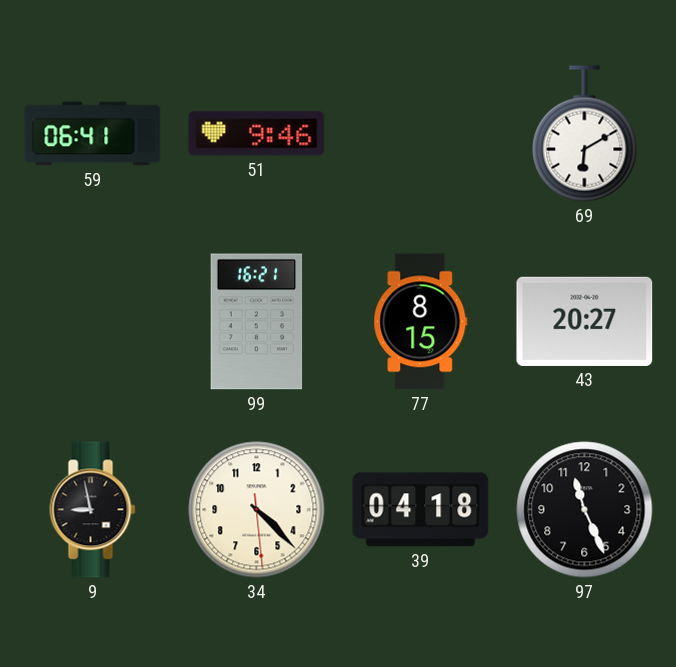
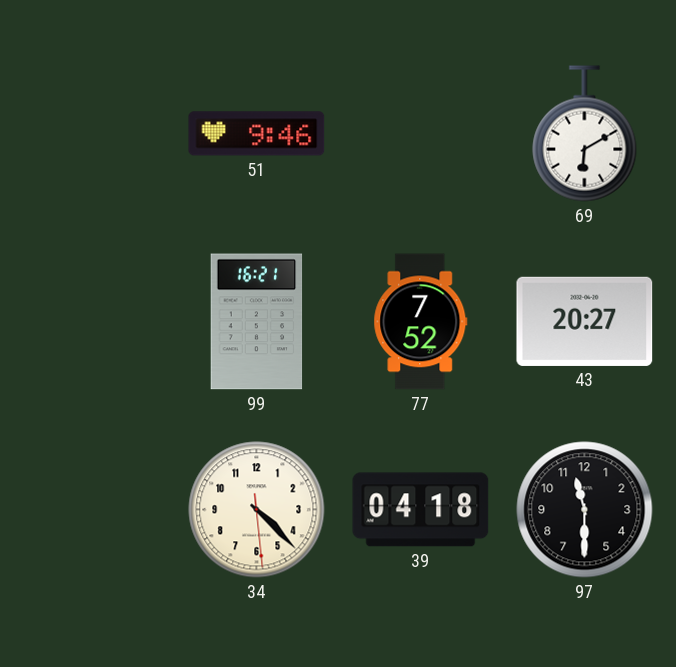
59: 06:41 -> none (93, 134)
77: 8:15 -> 7:52 (421, 322)
9: 8:58 -> none (93, 510)
97: 11:26 -> 11:30 (585, 510)
